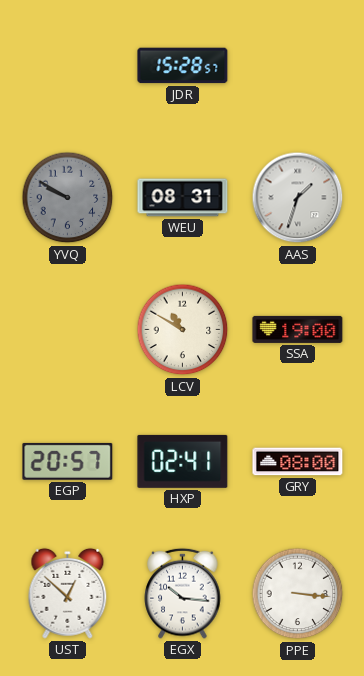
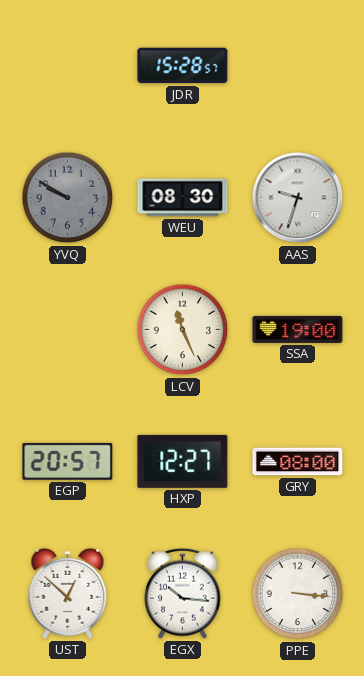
WEU: 08:31 -> 08:30 (183, 198)
AAS: 1:33 -> 9:33 (298, 198)
LCV: 10:50 -> 11:26 (183, 330)
HXP: 02:41 -> 12:27 (183, 461)
